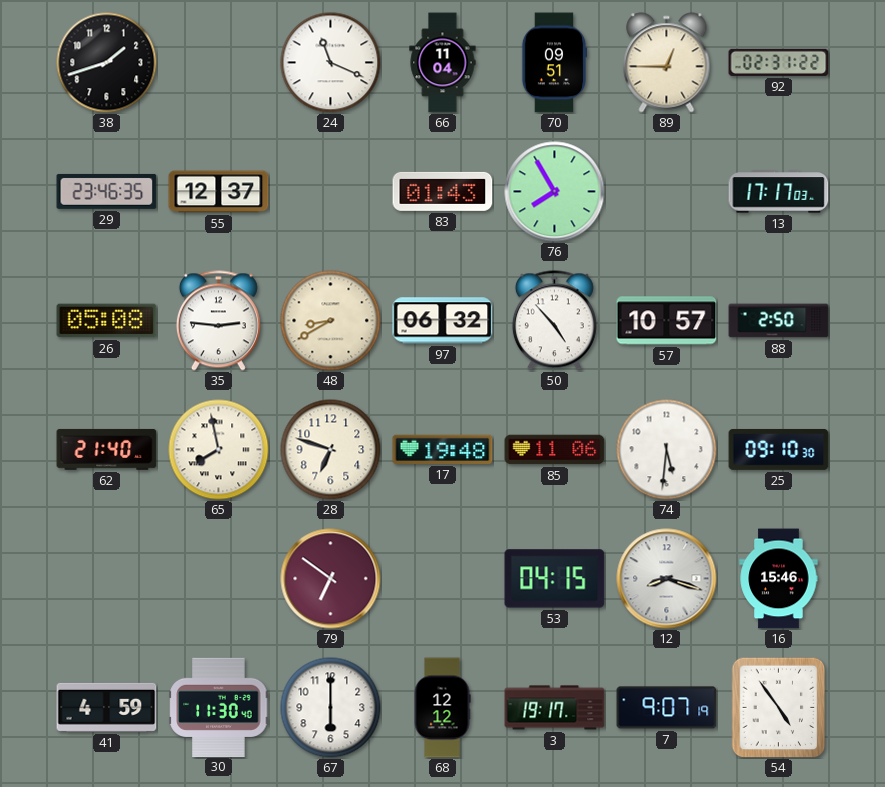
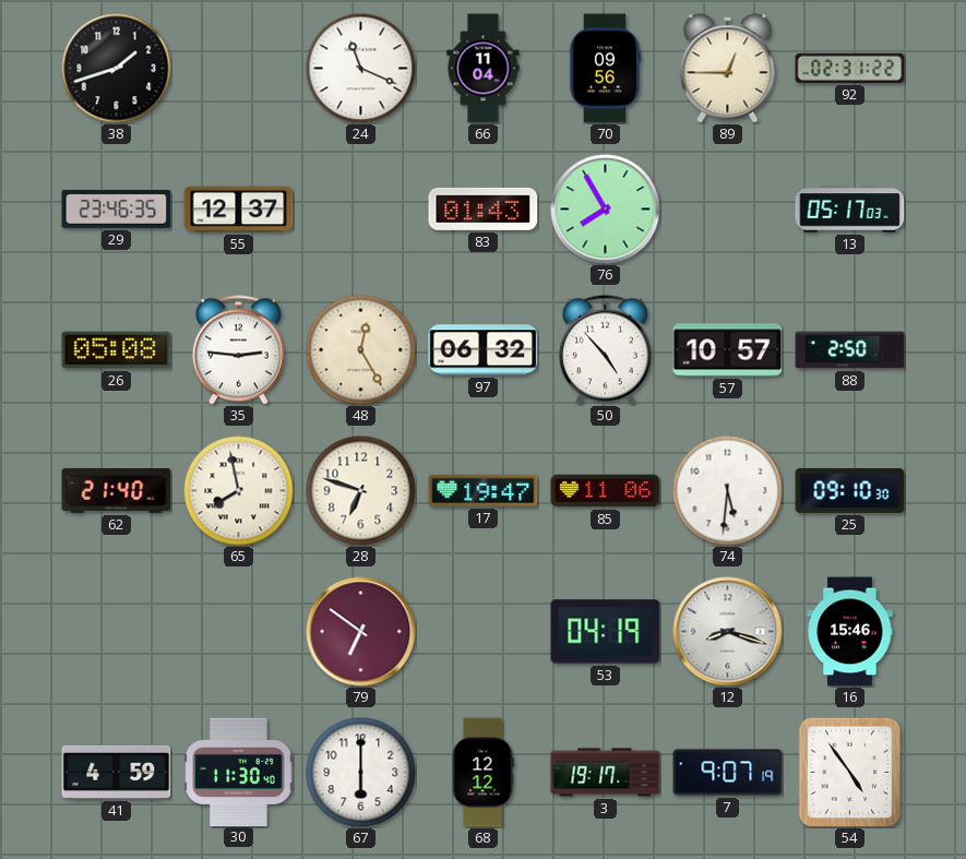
70: 09:51 -> 09:56 (605, 69)
13: 17:17 -> 05:17 (850, 210)
48: 8:40 -> 12:25 (361, 350)
17: 19:48 -> 19:47 (484, 490)
53: 04:15 -> 04:19 (606, 632)
